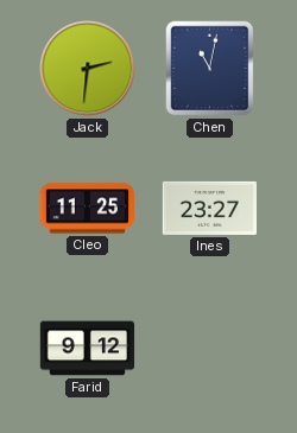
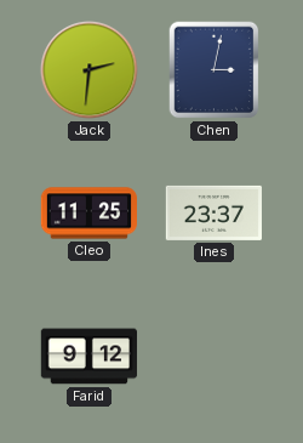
Chen: 11:02 -> 3:02 (215, 70)
Ines: 23:27 -> 23:37 (213, 212)
